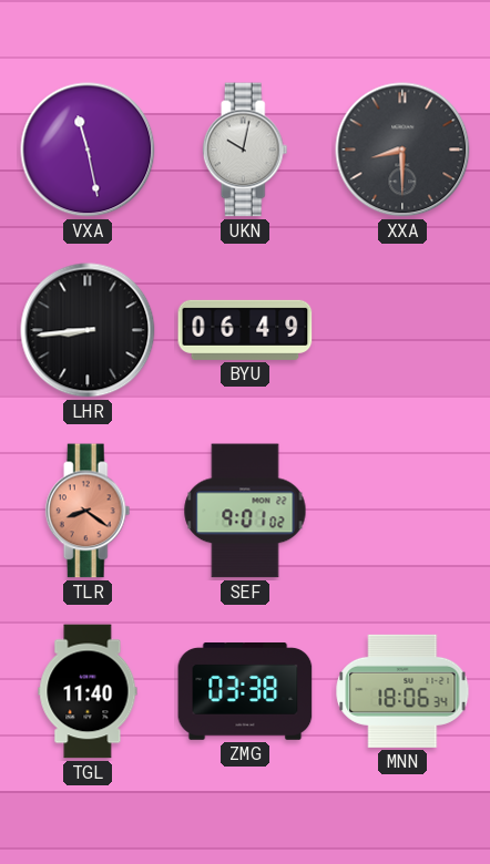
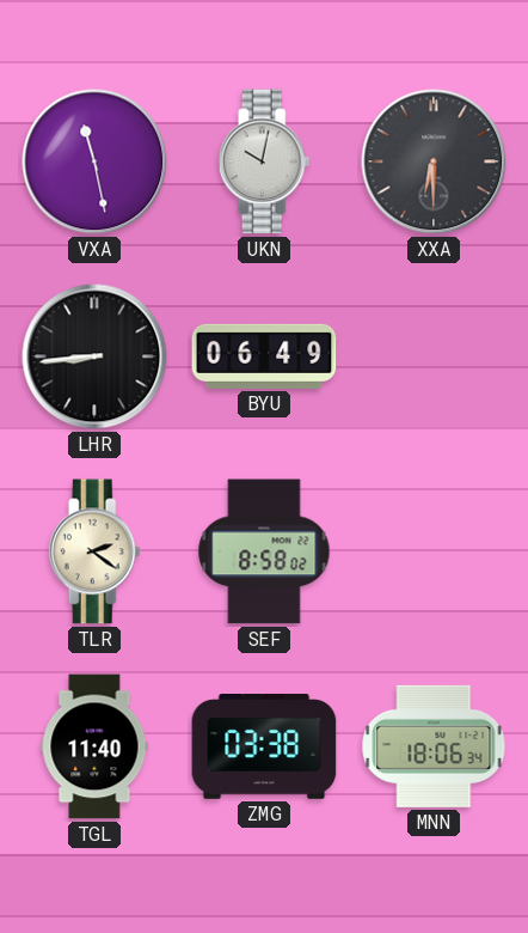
XXA: 8:30 -> 6:30 (434, 161)
TLR: 8:21 -> 2:21 (94, 551)
TLR dial: salmon -> cream (94, 551)
SEF: 9:01 -> 8:58 (264, 551)
